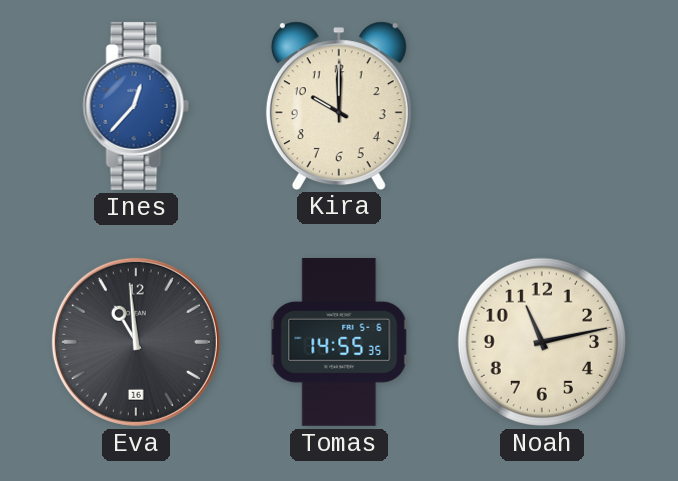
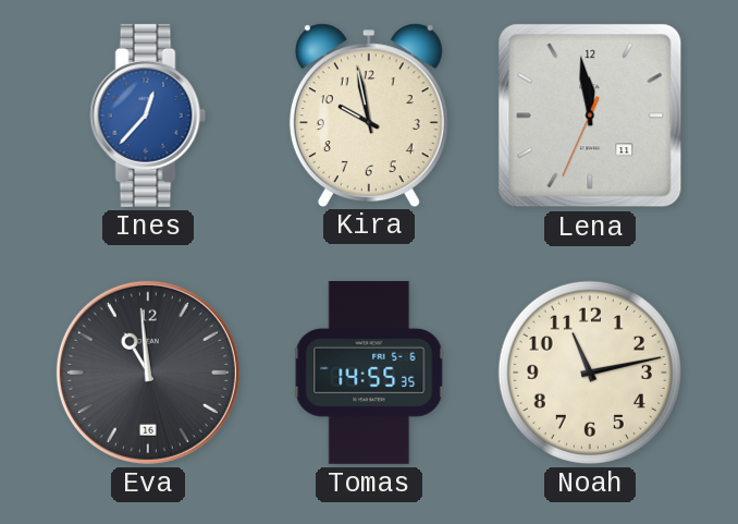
Kira: 10:00 -> 9:58 (369, 114)
Lena: none -> 11:58 (590, 115)
